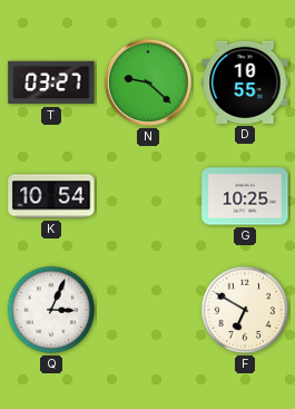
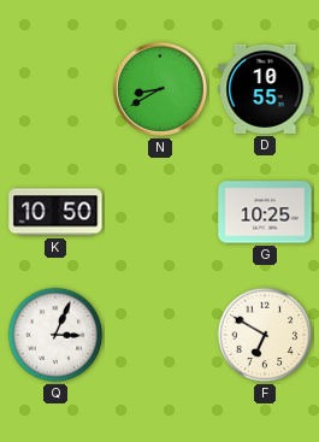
T: 03:27 -> none (51, 82)
N: 9:22 -> 8:40 (160, 89)
K: 10:54 -> 10:50 (55, 212)
